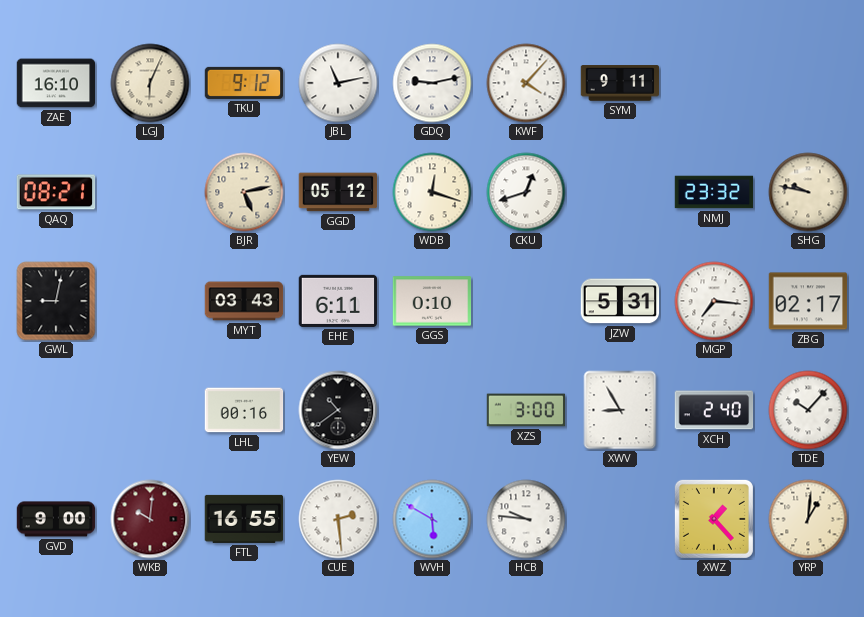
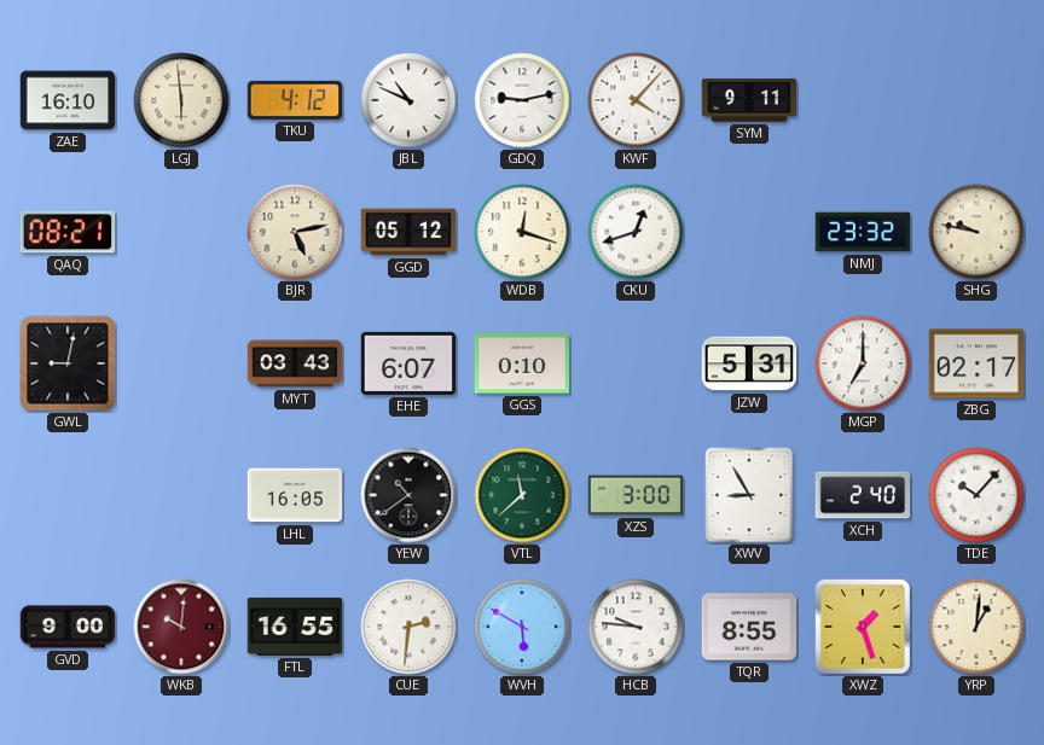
LGJ: 6:04 -> 5:59 (181, 100)
TKU: 9:12 -> 4:12 (295, 100)
JBL: 11:13 -> 10:49 (408, 100)
EHE: 6:11 -> 6:07 (408, 363)
MGP: 7:16 -> 7:00 (863, 363)
LHL: 00:16 -> 16:05 (295, 495)
VTL: none -> 11:38 (522, 495)
CUE: 2:29 -> 2:31 (408, 627)
TQR: none -> 8:55 (749, 627)
XWZ: 1:23 -> 1:27 (863, 627)
